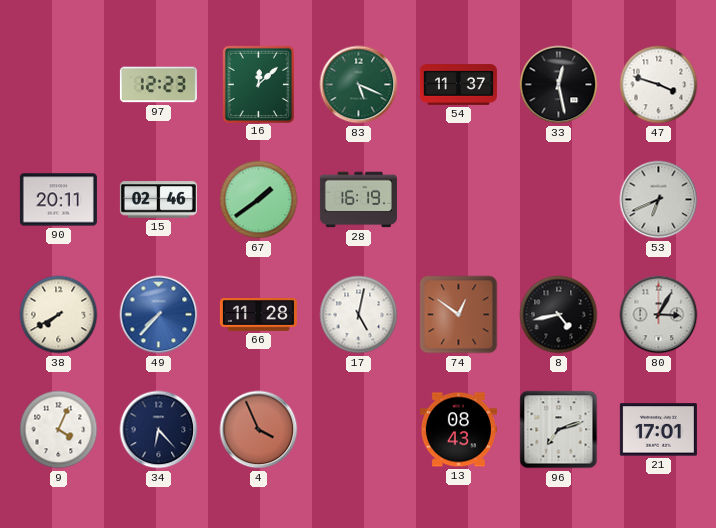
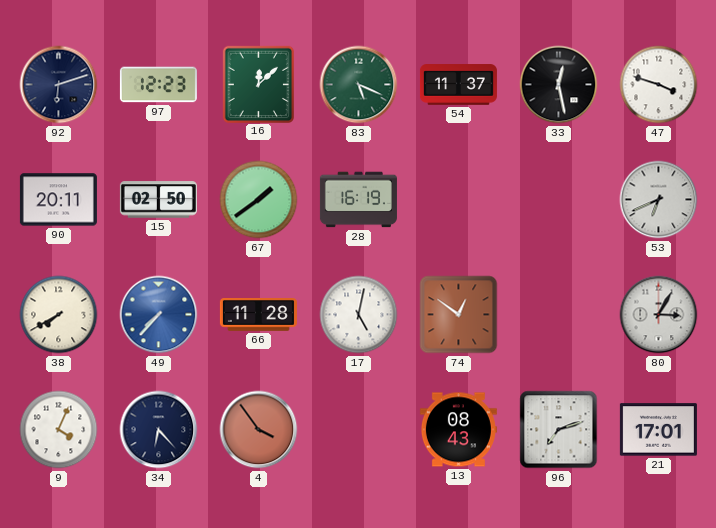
92: none -> 6:12 (59, 85)
15: 02:46 -> 02:50 (158, 200)
8: 4:43 -> none (559, 315)
4: 3:56 -> 3:54 (259, 430)
